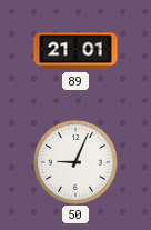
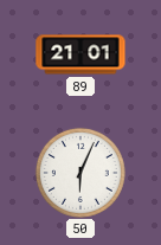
50: 9:04 -> 6:04 (80, 173)
